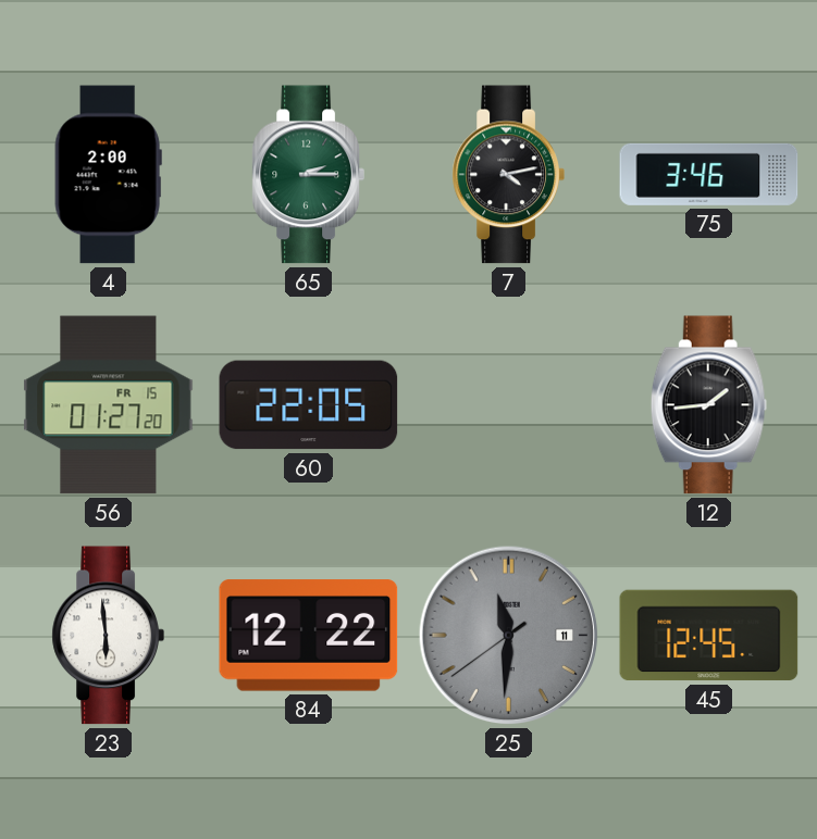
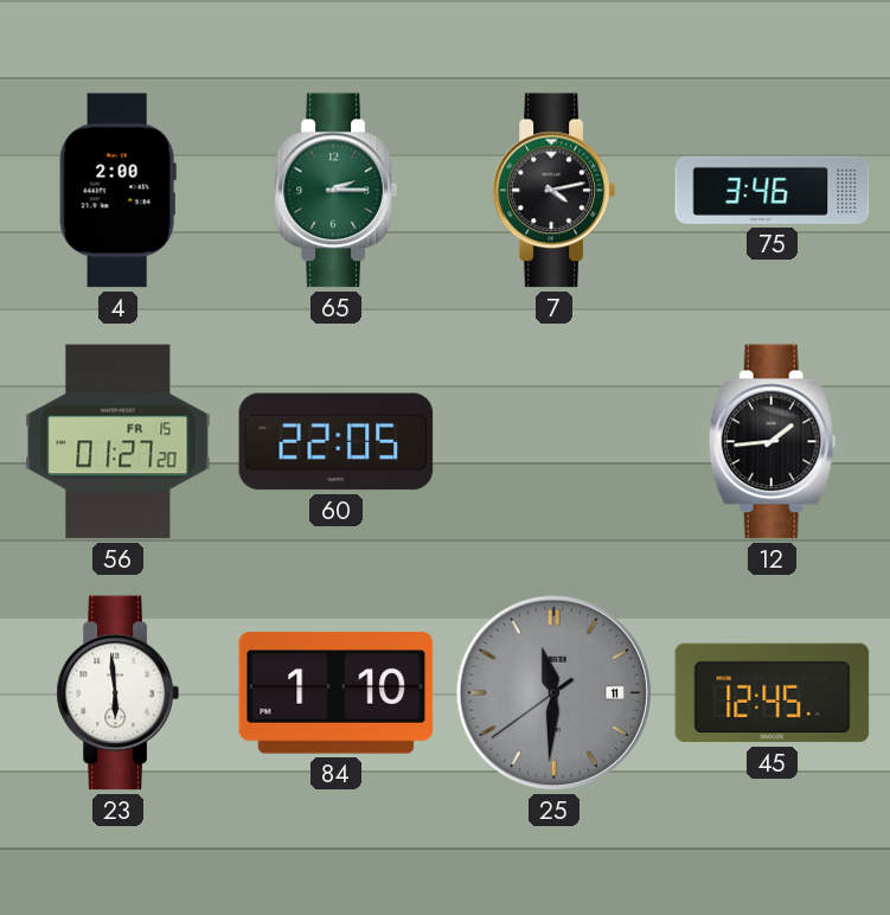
84: 12:22 -> 1:10 (337, 693)
